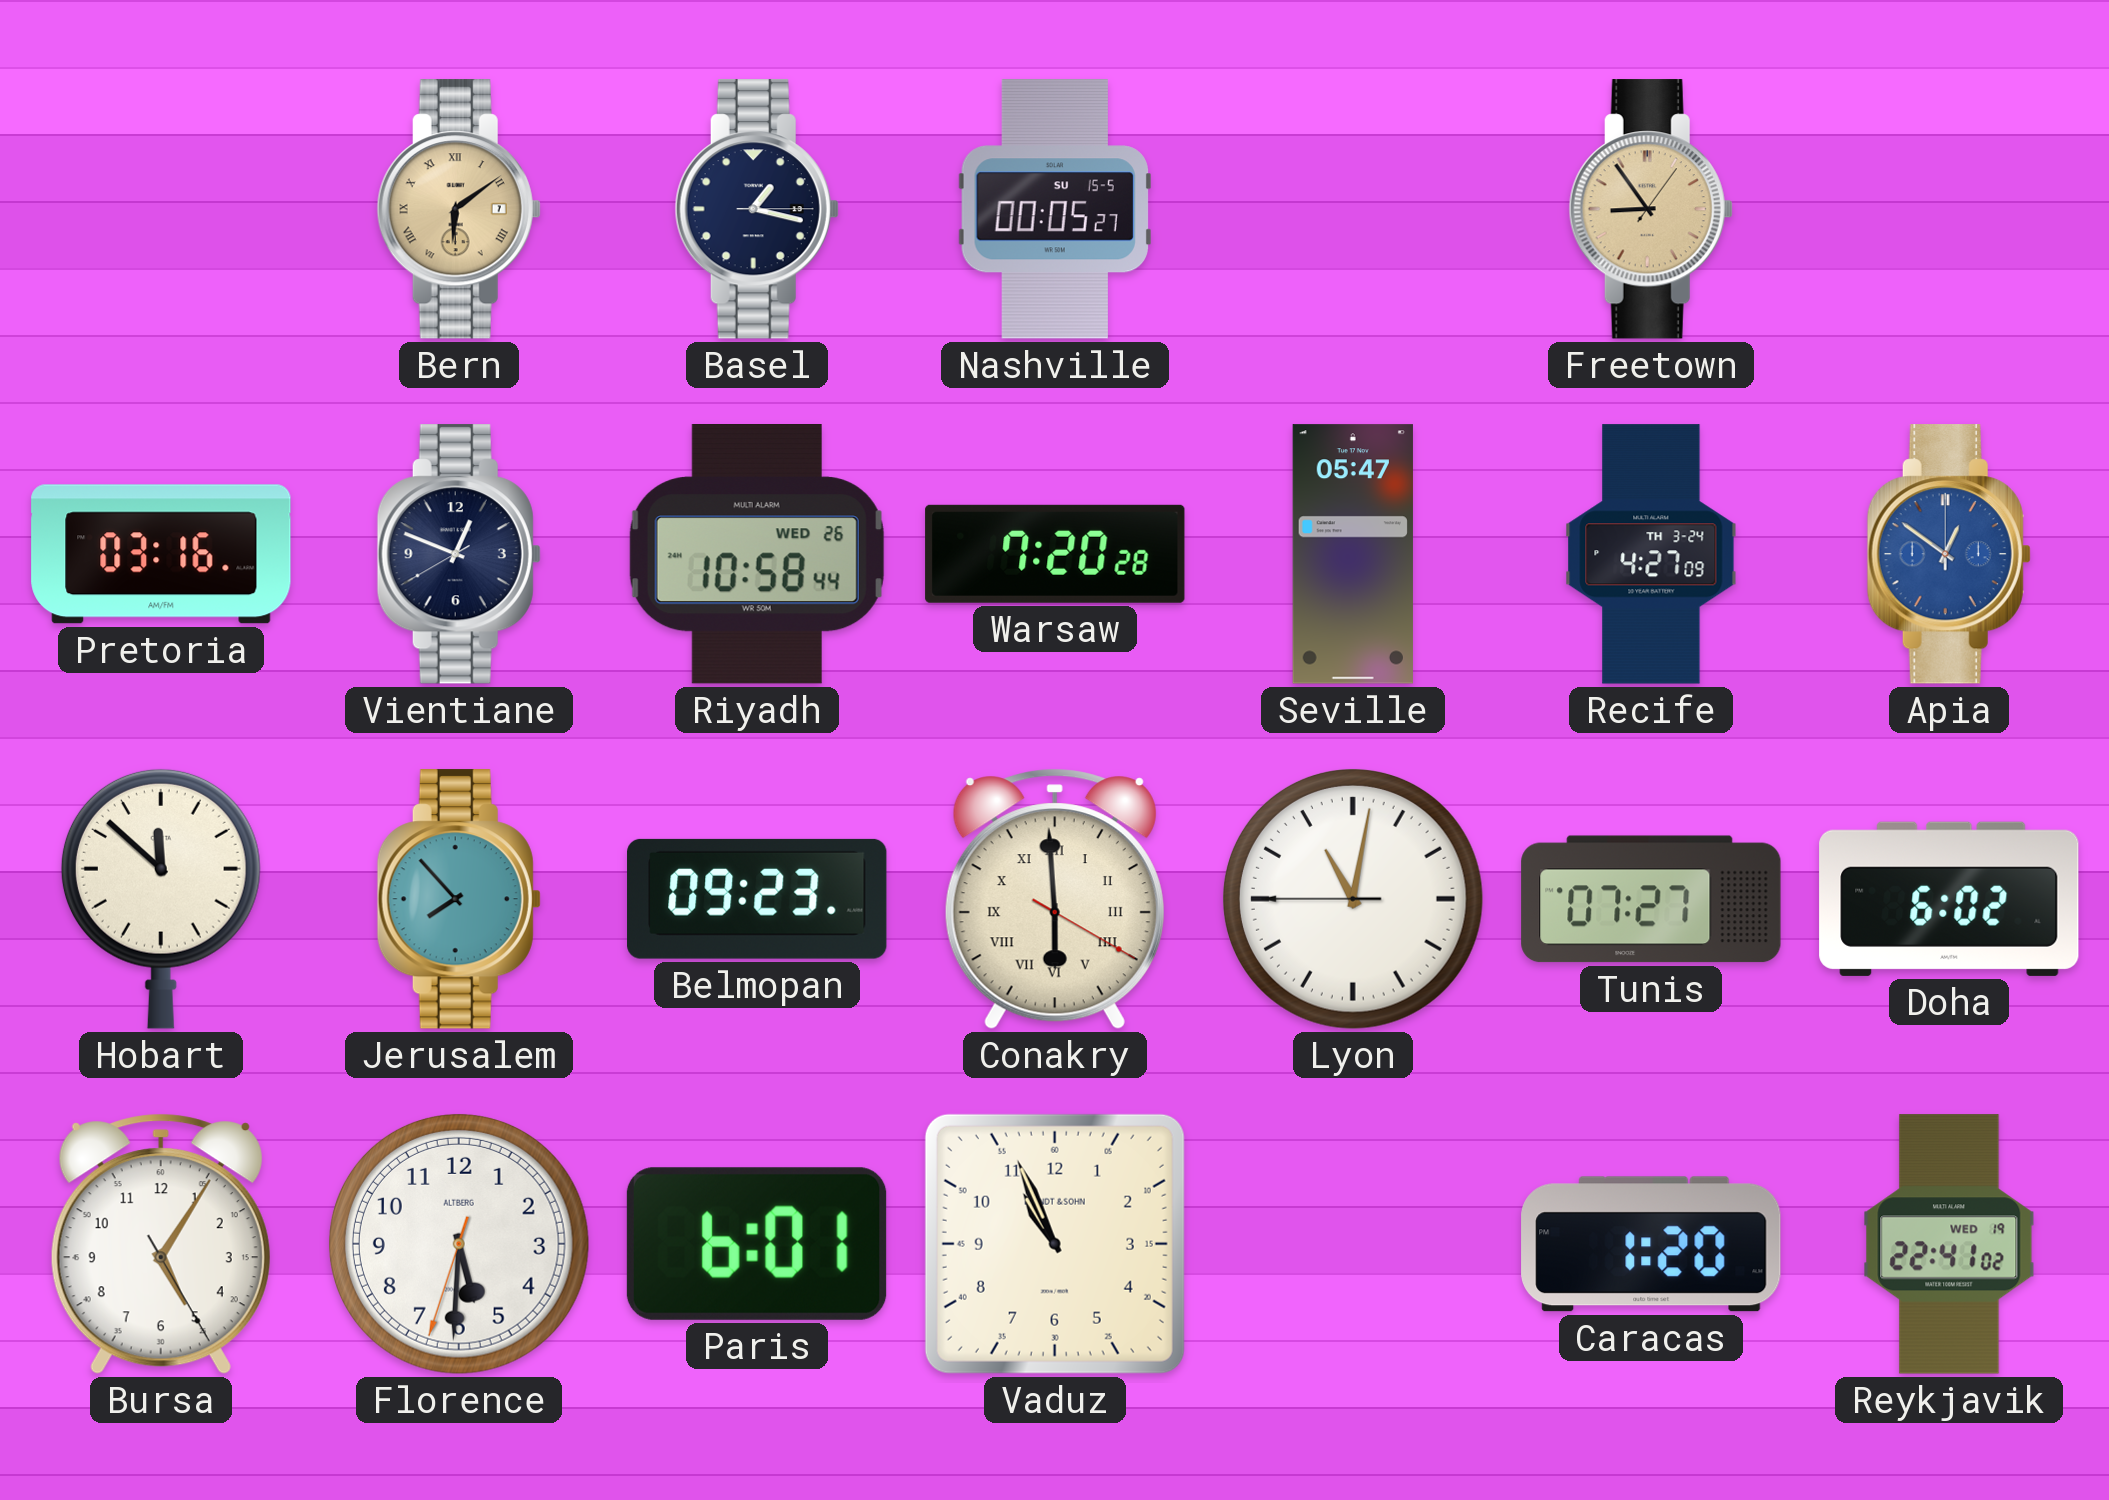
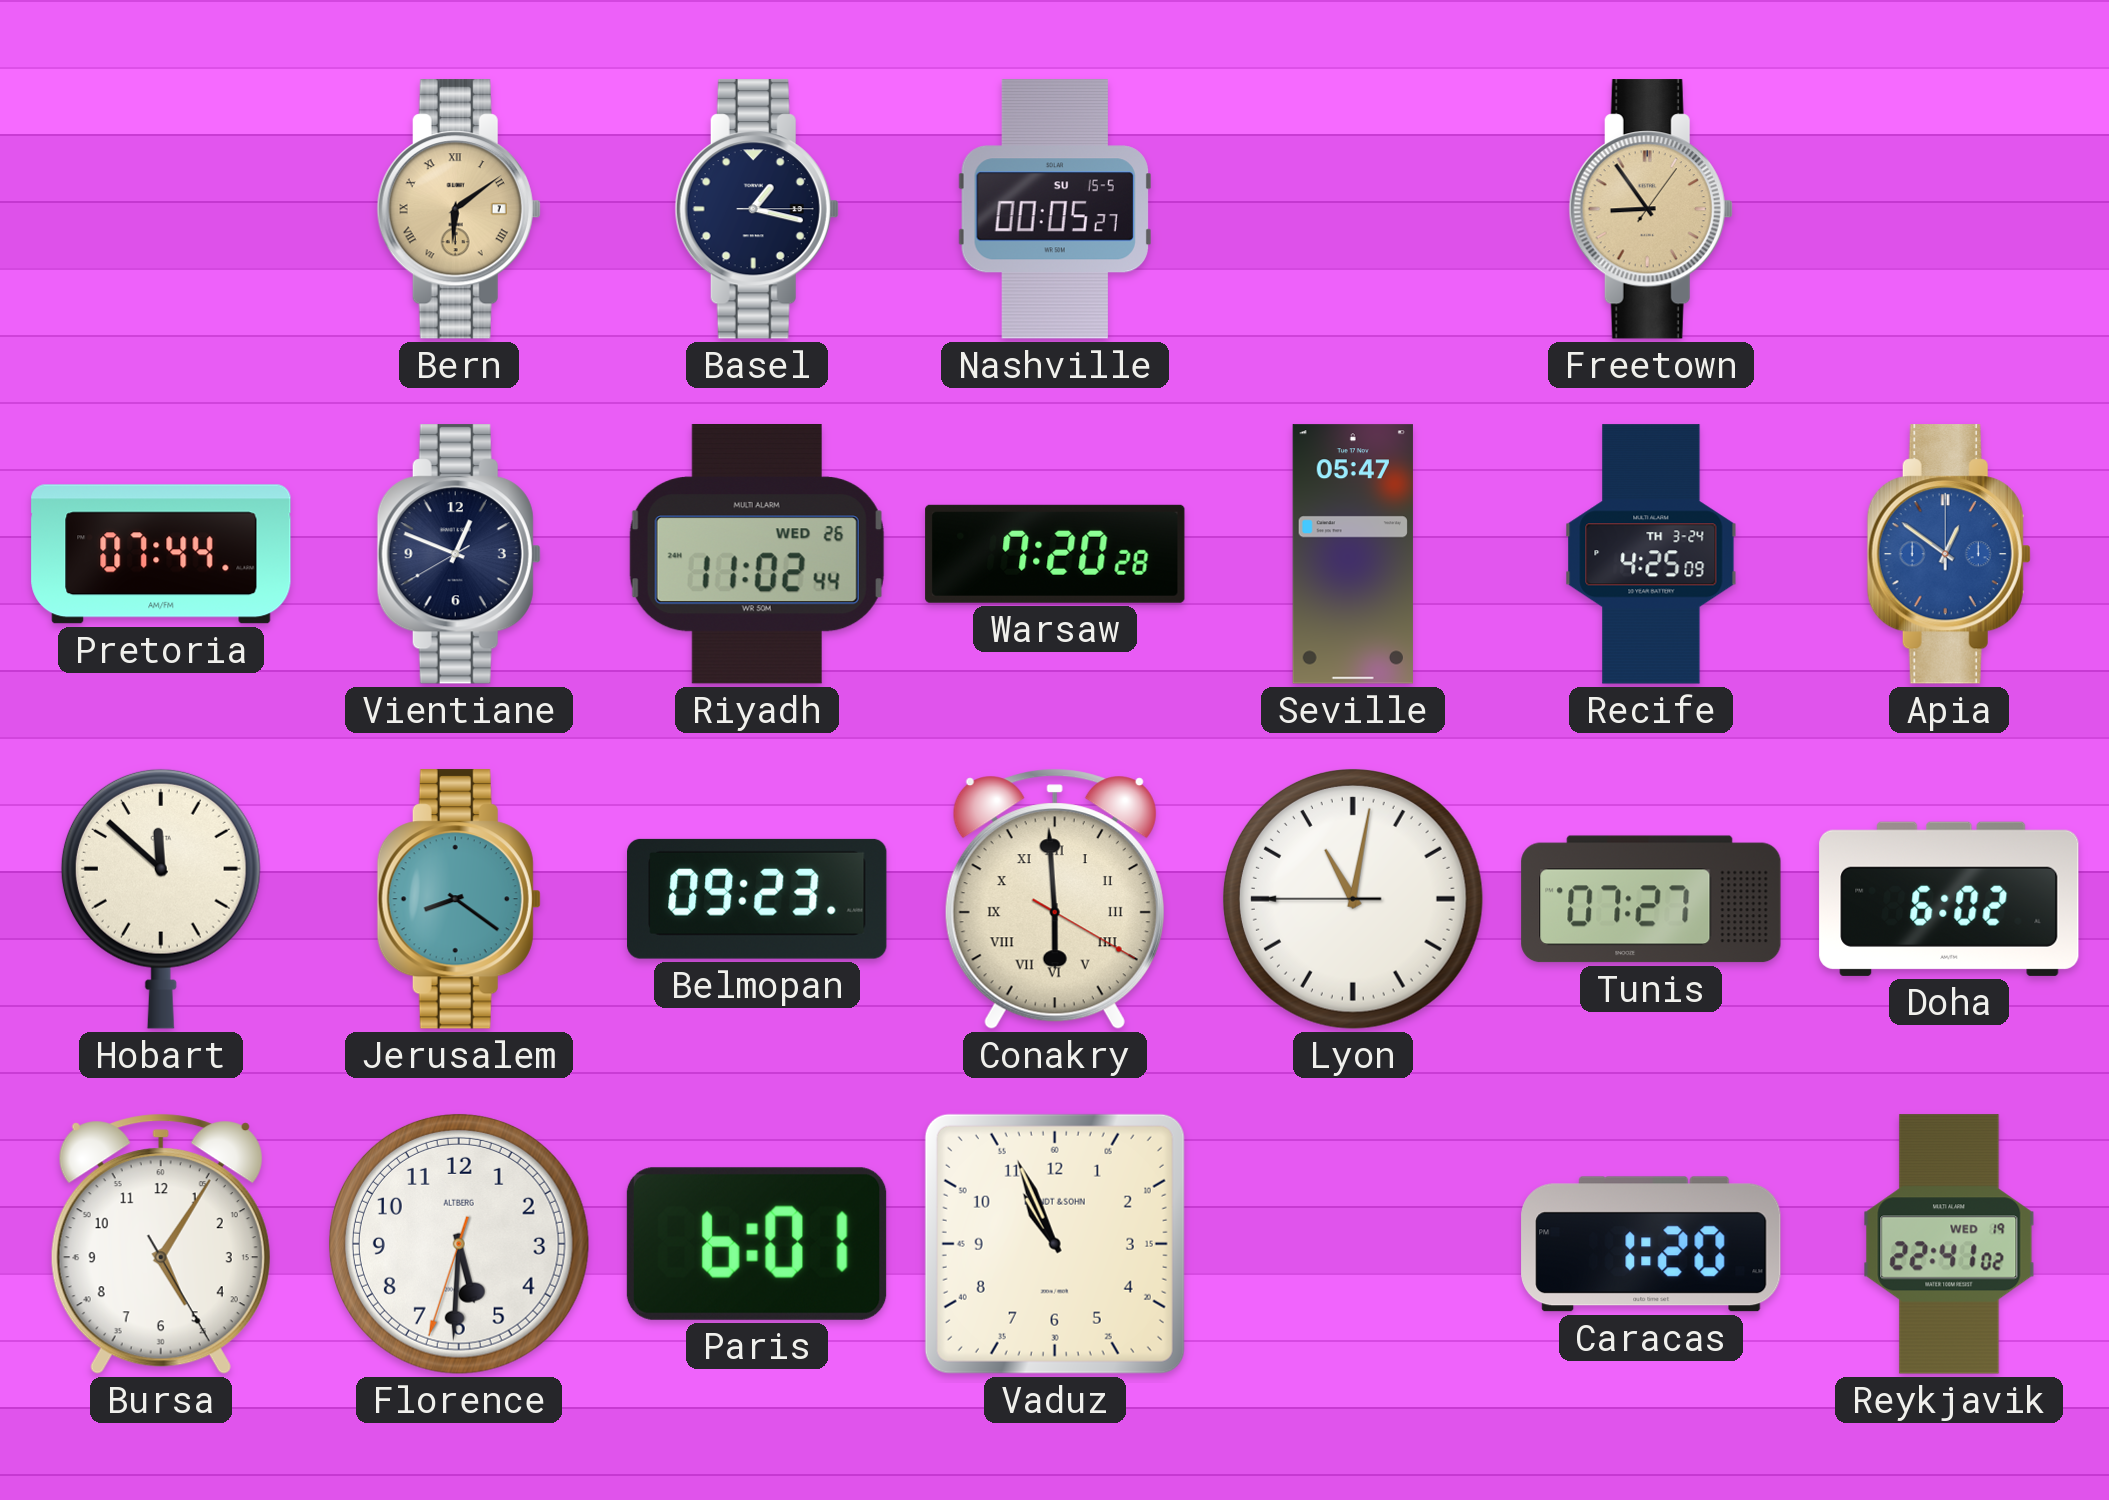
Pretoria: 03:16 -> 07:44 (161, 554)
Riyadh: 10:58 -> 11:02 (757, 555)
Recife: 4:27 -> 4:25 (1651, 554)
Jerusalem: 7:53 -> 8:21 (459, 899)
